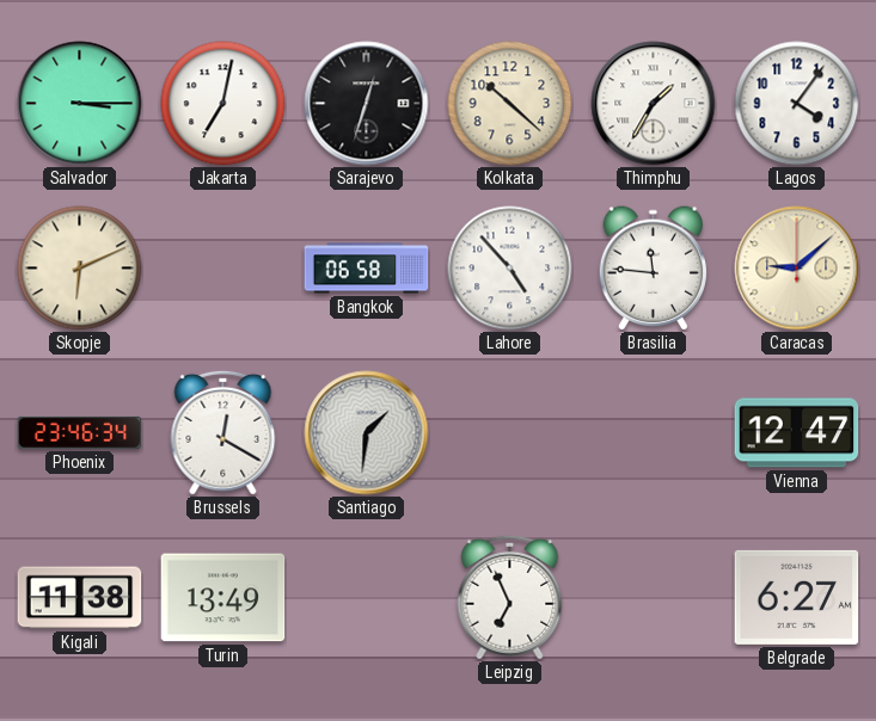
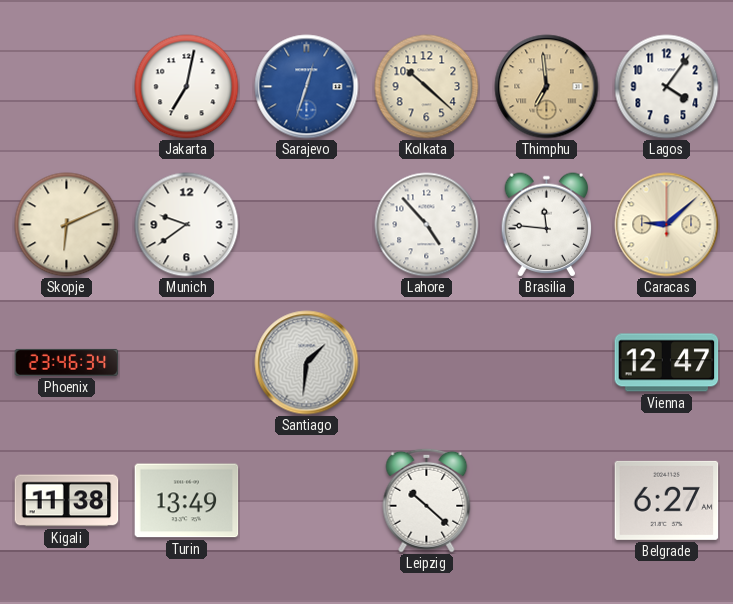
Salvador: 3:15 -> none (80, 104)
Sarajevo dial: black -> blue (307, 87)
Thimphu: 1:35 -> 6:59 (547, 87)
Thimphu dial: white -> champagne (547, 87)
Munich: none -> 9:39 (187, 225)
Bangkok: 06:58 -> none (367, 269)
Brussels: 12:20 -> none (223, 432)
Leipzig: 6:56 -> 10:22 (427, 500)
